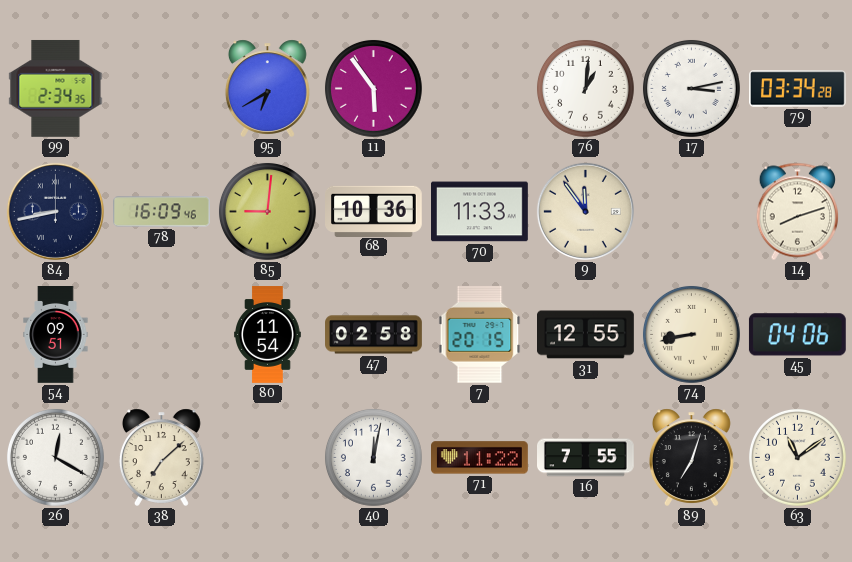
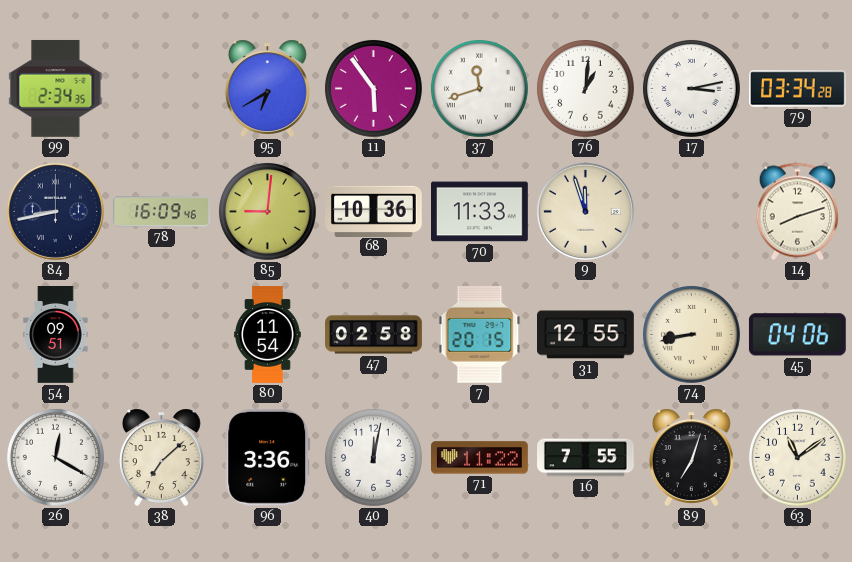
37: none -> 11:42 (479, 88)
9: 11:54 -> 11:57 (585, 211)
96: none -> 3:36 (268, 457)
